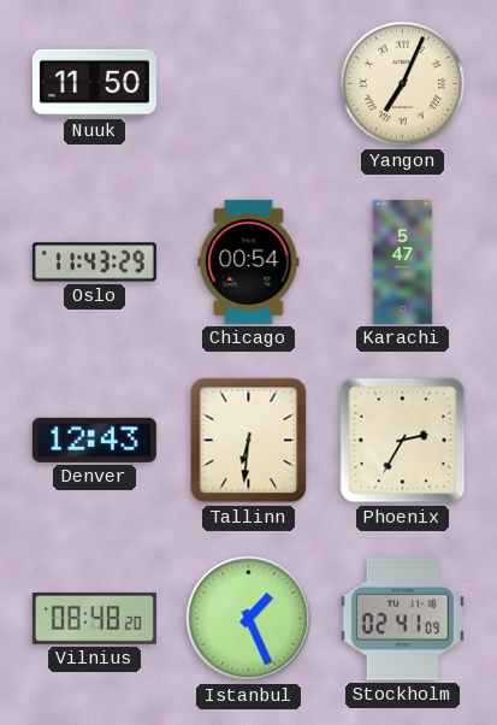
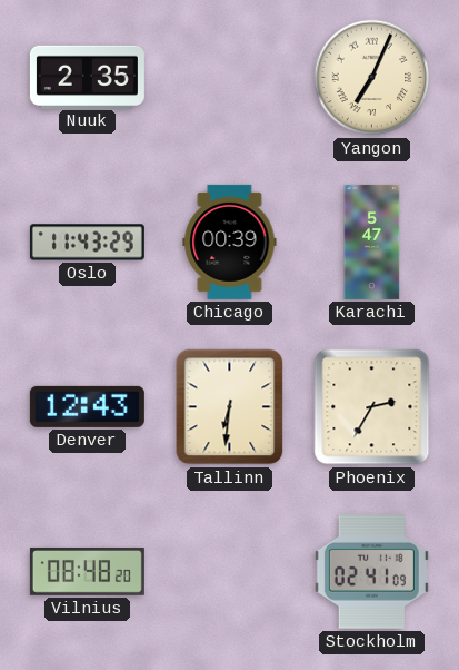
Nuuk: 11:50 -> 2:35 (87, 77)
Chicago: 00:54 -> 00:39 (230, 242)
Istanbul: 1:26 -> none (249, 619)
